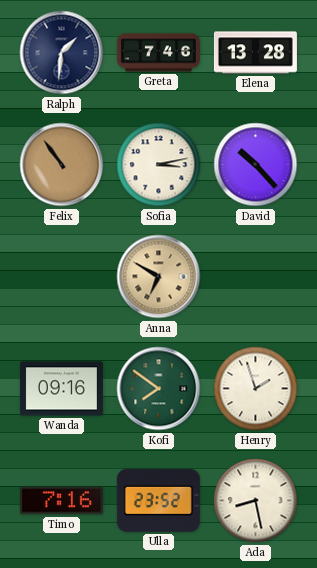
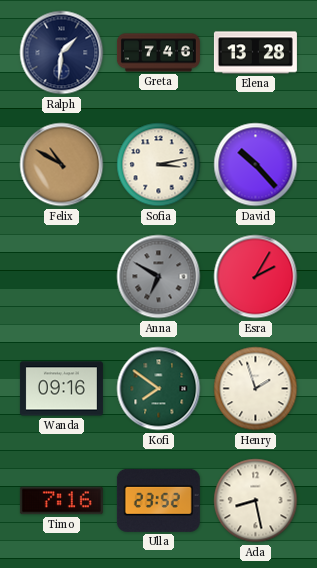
Felix: 10:54 -> 10:50 (62, 165)
Anna dial: champagne -> grey (159, 277)
Esra: none -> 2:05 (256, 277)
